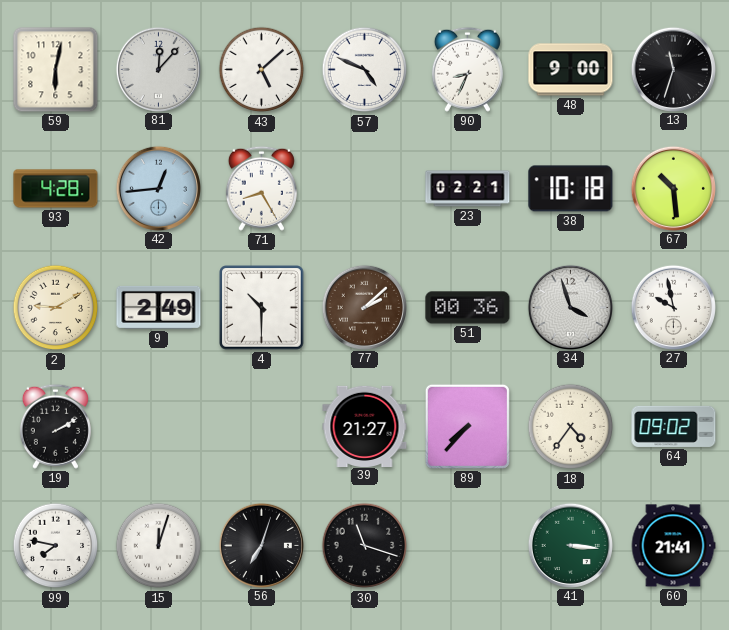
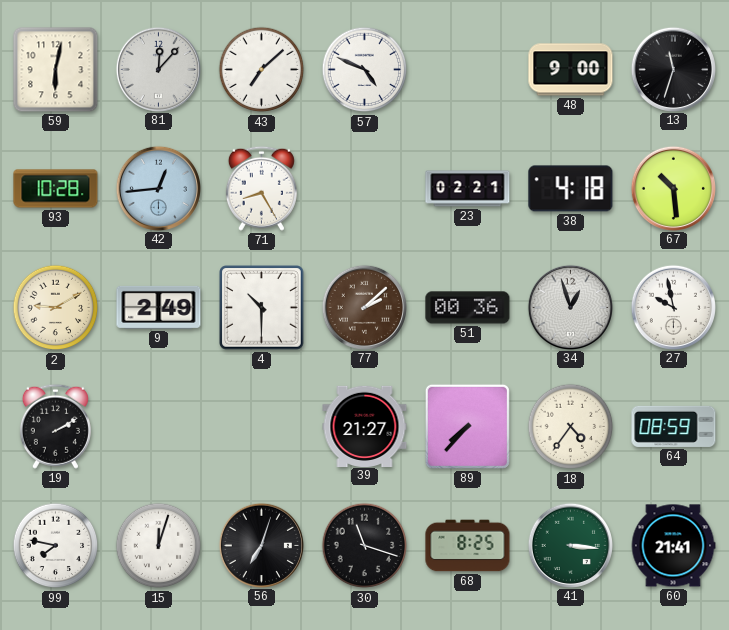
43: 5:08 -> 7:08 (262, 70)
90: 8:34 -> none (467, 69)
93: 4:28 -> 10:28 (56, 189)
38: 10:18 -> 4:18 (571, 189)
34: 3:57 -> 12:57 (570, 307)
64: 09:02 -> 08:59 (674, 426)
68: none -> 8:25 (468, 546)
